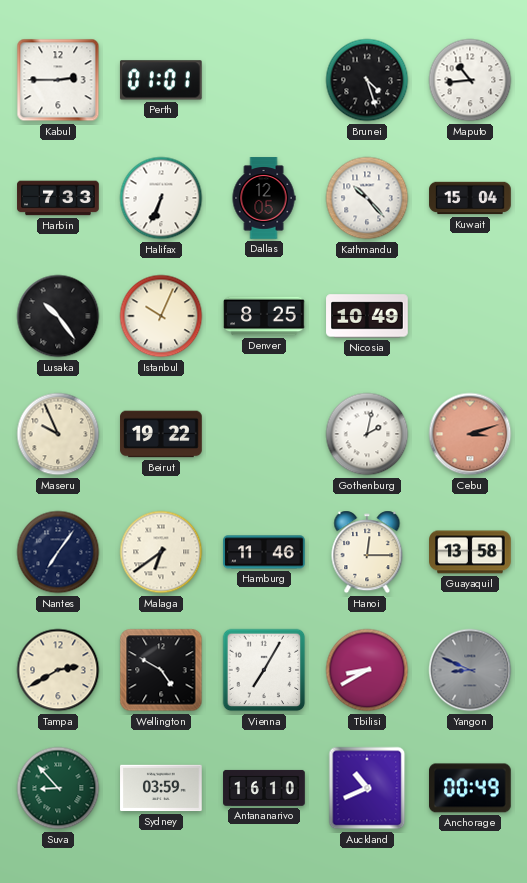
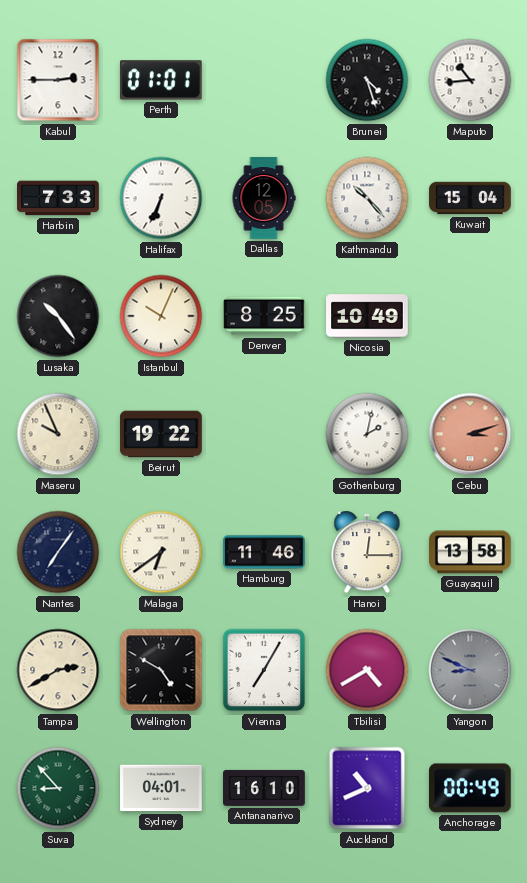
Tbilisi: 8:40 -> 4:40 (367, 670)
Sydney: 03:59 -> 04:01 (161, 788)
